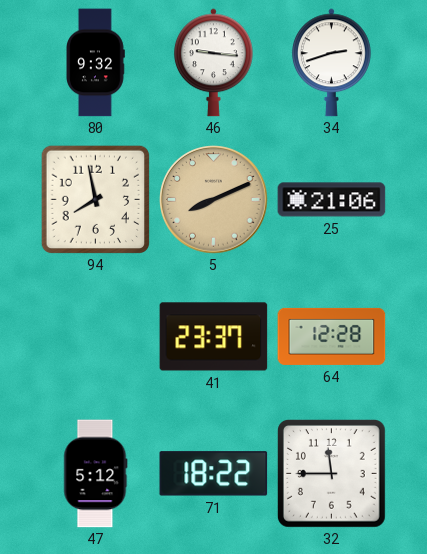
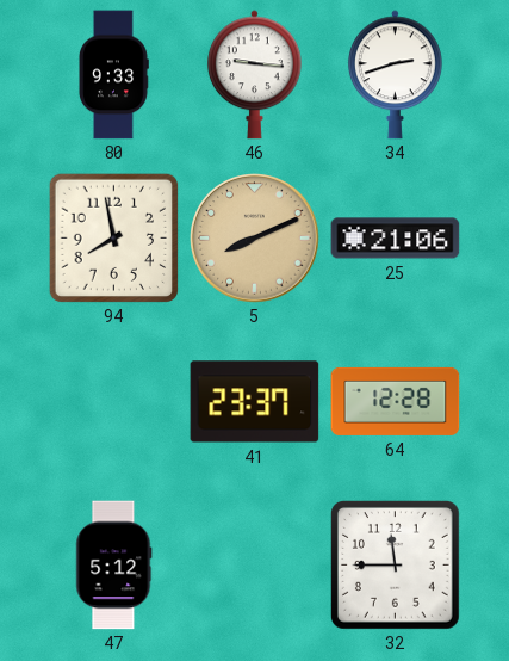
80: 9:32 -> 9:33 (114, 75)
71: 18:22 -> none (214, 474)
